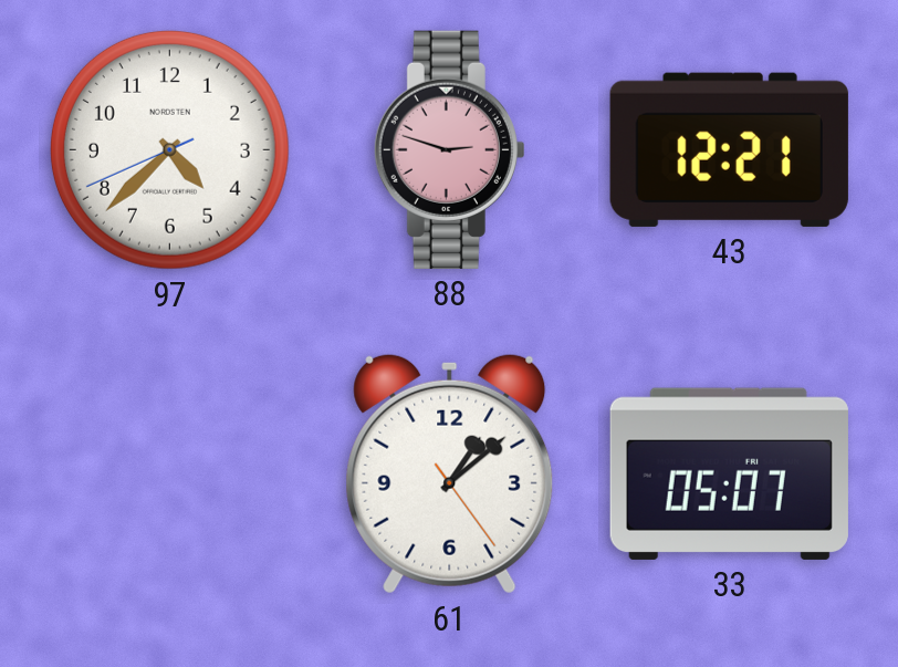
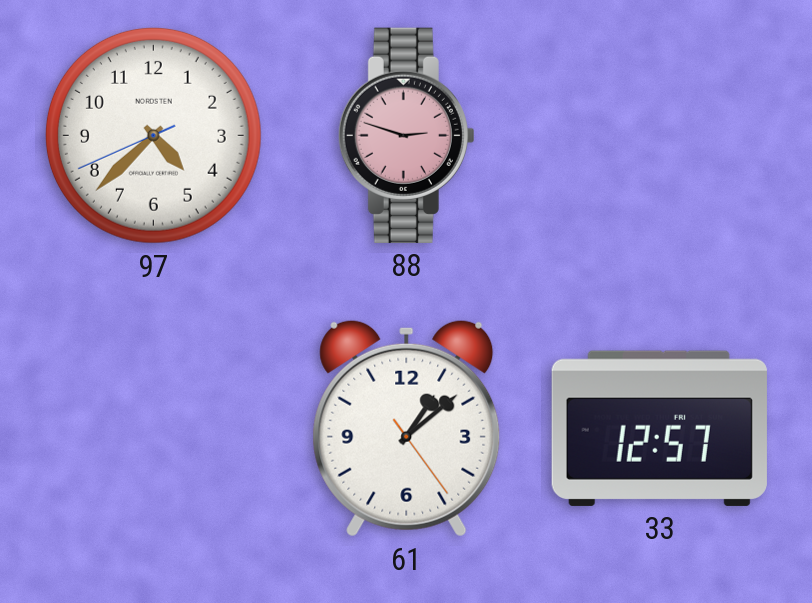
43: 12:21 -> none (729, 149)
33: 05:07 -> 12:57 (659, 428)
